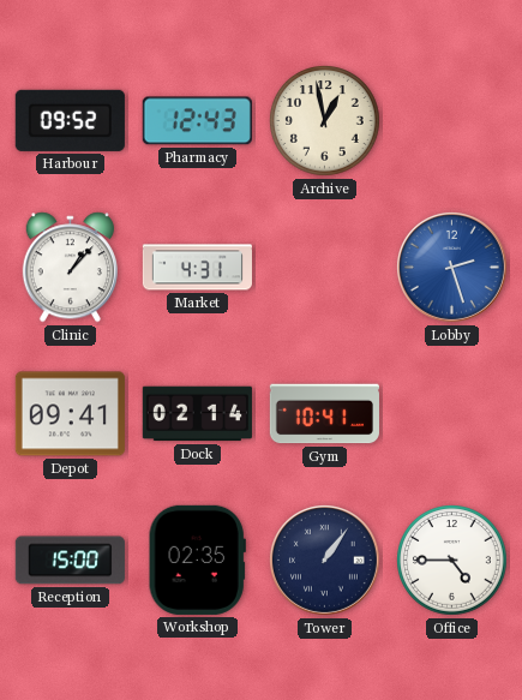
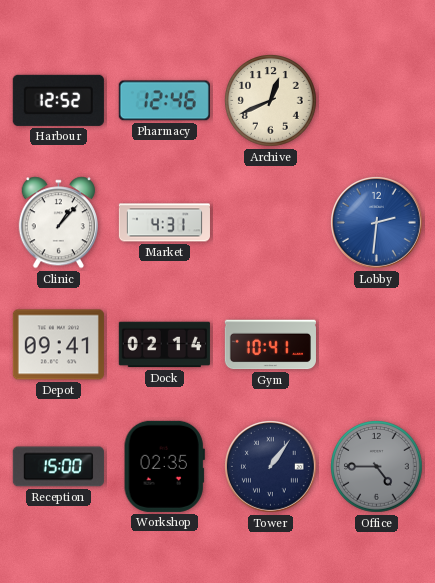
Harbour: 09:52 -> 12:52 (58, 100)
Pharmacy: 12:43 -> 12:46 (164, 101)
Archive: 12:58 -> 12:41 (271, 101)
Lobby: 2:27 -> 2:31 (376, 222)
Office dial: white -> grey (377, 467)
